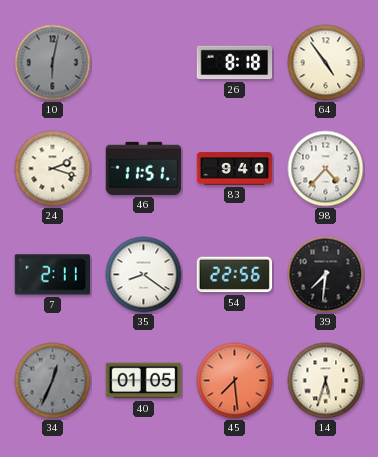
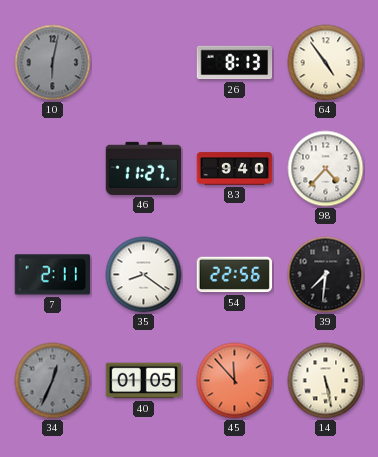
26: 8:18 -> 8:13 (235, 63)
24: 2:18 -> none (53, 169)
46: 11:51 -> 11:27 (144, 168)
45: 7:29 -> 11:53 (235, 381)
14: 5:33 -> 5:28 (326, 381)
